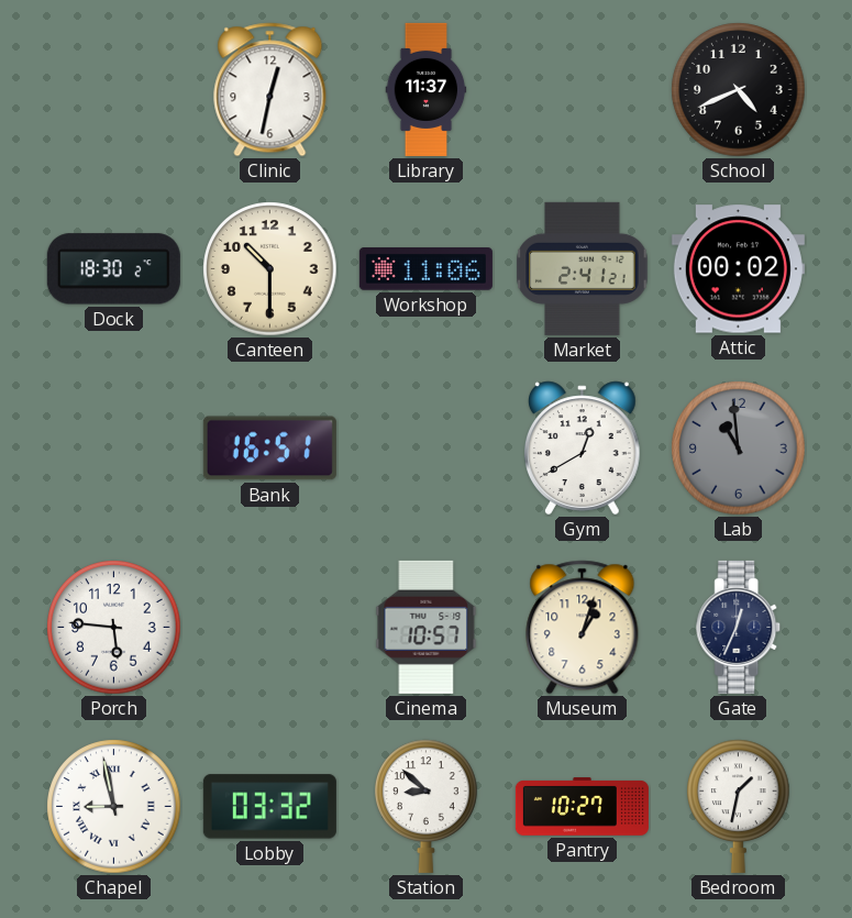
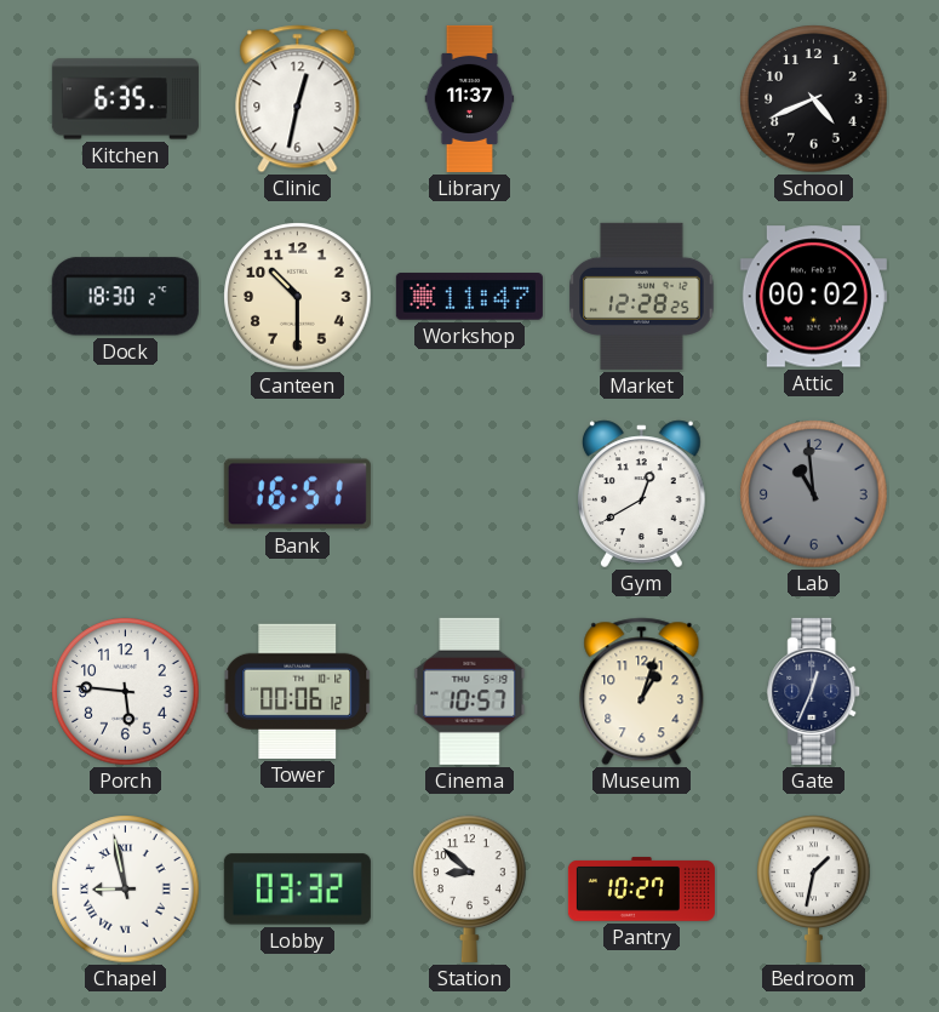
Kitchen: none -> 6:35 (125, 99)
Workshop: 11:06 -> 11:47 (469, 297)
Market: 2:41 -> 12:28 (642, 296)
Tower: none -> 00:06 (298, 691)
